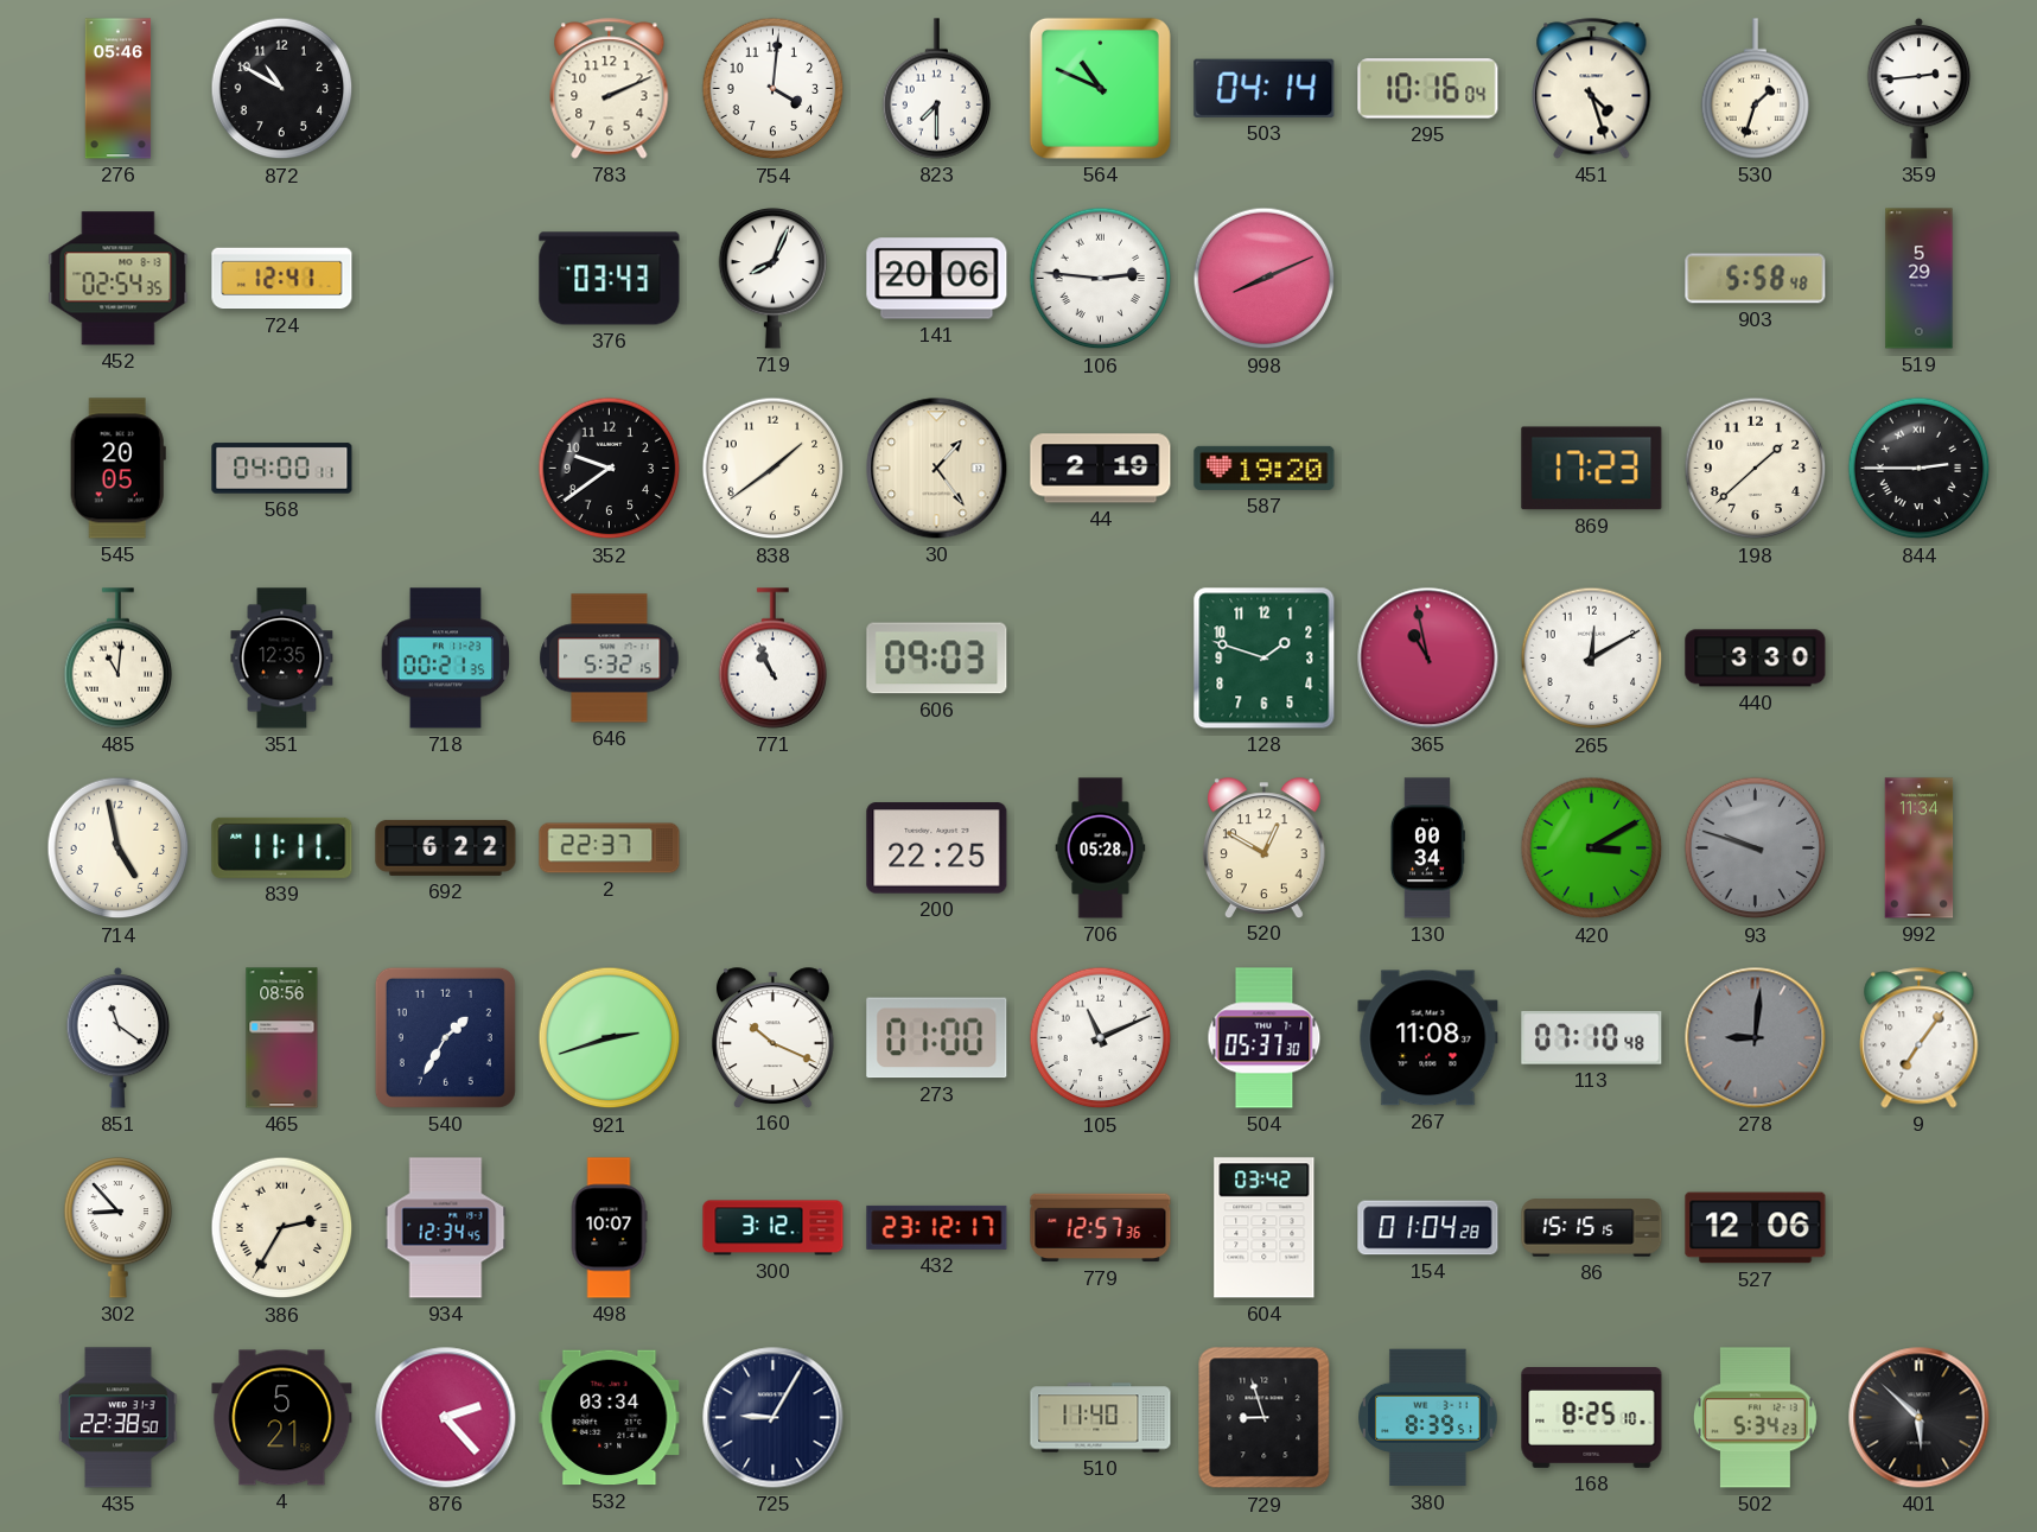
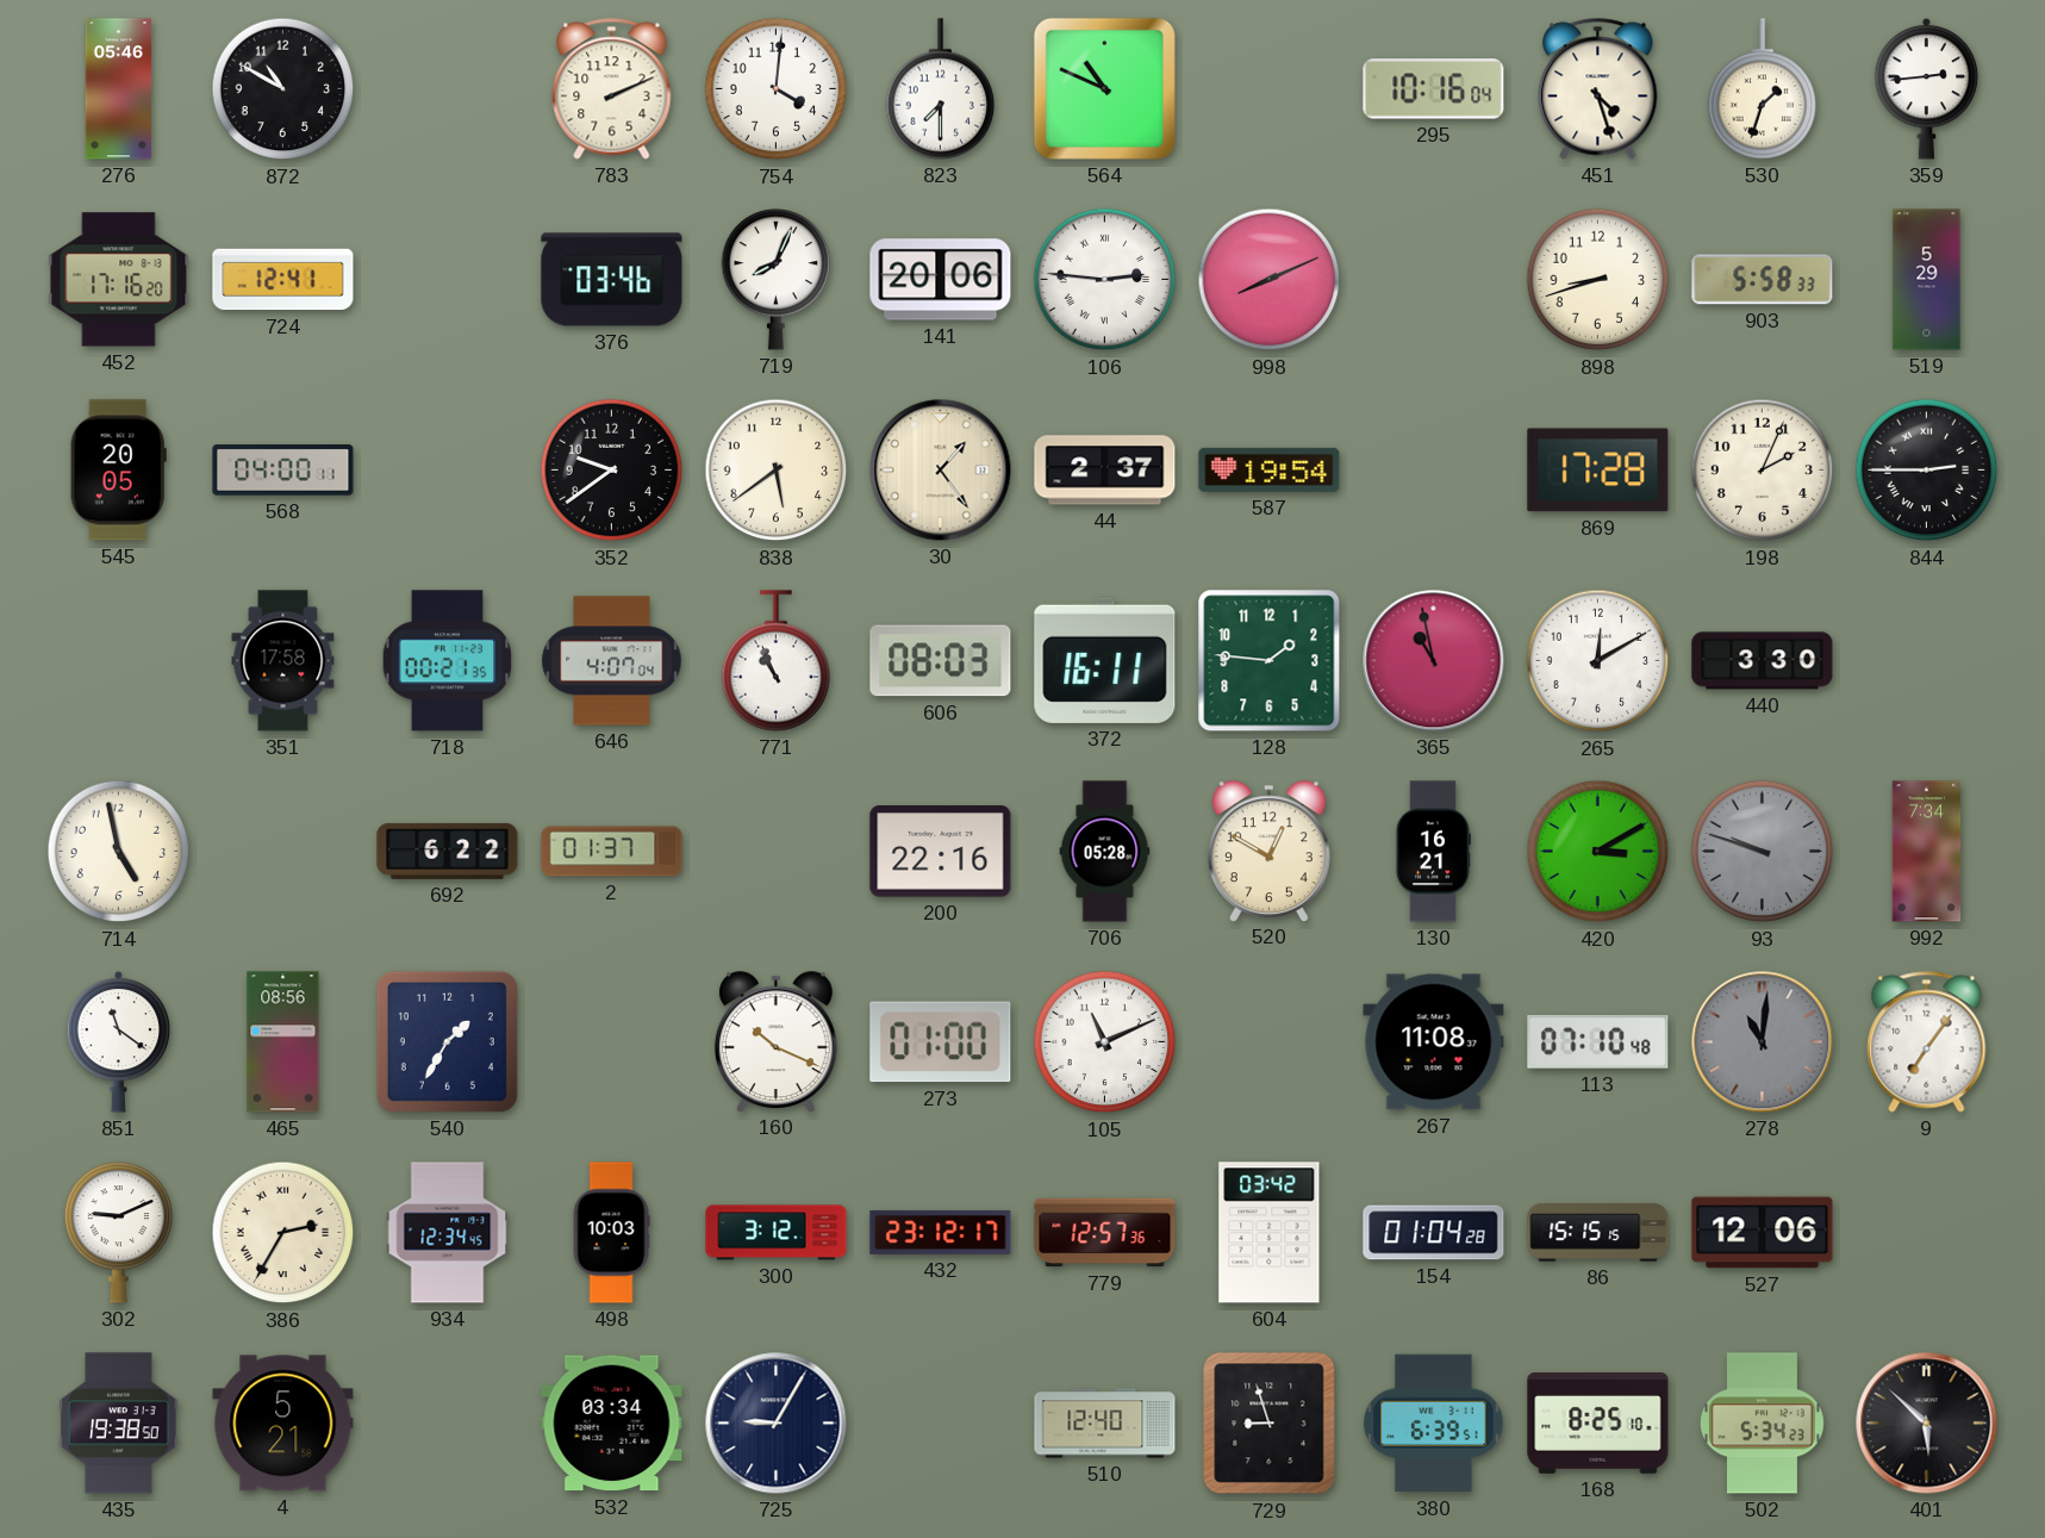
503: 04:14 -> none (1265, 88)
452: 02:54 -> 17:16 (119, 280)
376: 03:43 -> 03:46 (612, 280)
898: none -> 8:42 (1598, 280)
903: 5:58:48 -> 5:58:33 (1763, 280)
838: 1:39 -> 5:39 (777, 471)
44: 2:19 -> 2:37 (1105, 471)
587: 19:20 -> 19:54 (1270, 469)
869: 17:23 -> 17:28 (1598, 471)
198: 1:38 -> 2:04 (1763, 471)
485: 11:01 -> none (119, 659)
351: 12:35 -> 17:58 (283, 661)
646: 5:32 -> 4:07 (612, 661)
606: 09:03 -> 08:03 (941, 661)
372: none -> 16:11 (1105, 660)
128: 1:48 -> 1:46 (1270, 661)
839: 11:11 -> none (282, 847)
2: 22:37 -> 01:37 (612, 852)
200: 22:25 -> 22:16 (941, 852)
130: 00:34 -> 16:21 (1433, 852)
992: 11:34 -> 7:34 (1927, 852)
921: 2:42 -> none (610, 1038)
504: 05:37 -> none (1265, 1038)
278: 9:01 -> 11:01 (1763, 1042)
302: 8:53 -> 9:11 (119, 1233)
498: 10:07 -> 10:03 (611, 1233)
435: 22:38 -> 19:38 (119, 1424)
876: 2:23 -> none (446, 1418)
510: 11:40 -> 12:40 (1105, 1424)
380: 8:39 -> 6:39 (1434, 1424)
